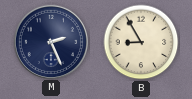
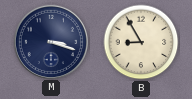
M: 2:26 -> 3:18 (50, 41)
